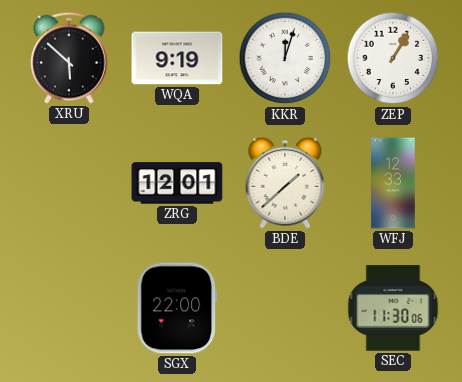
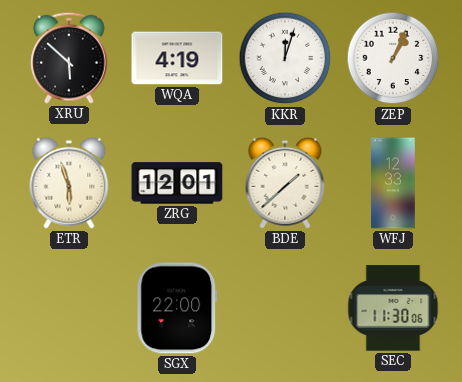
WQA: 9:19 -> 4:19 (177, 58)
ZEP: 1:05 -> 1:04 (393, 58)
ETR: none -> 5:57 (69, 183)
